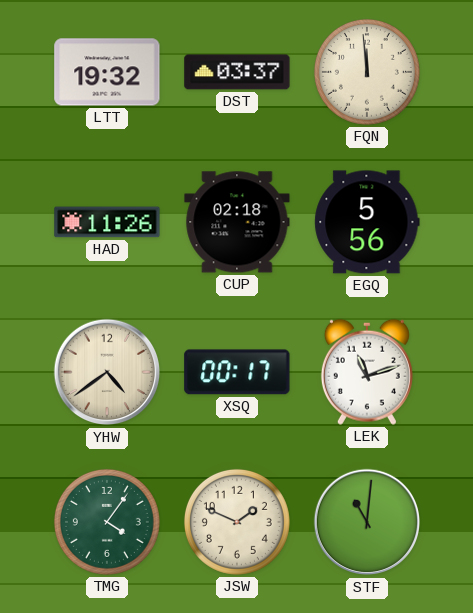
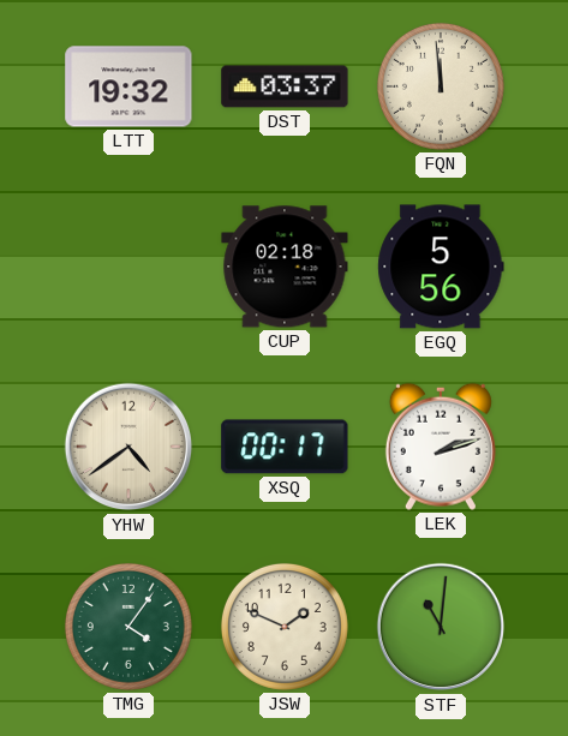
HAD: 11:26 -> none (107, 222)
LEK: 11:12 -> 2:12 (441, 447)
